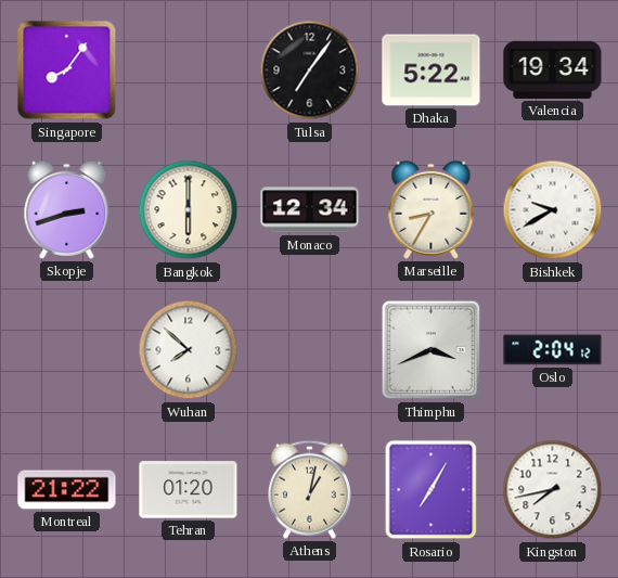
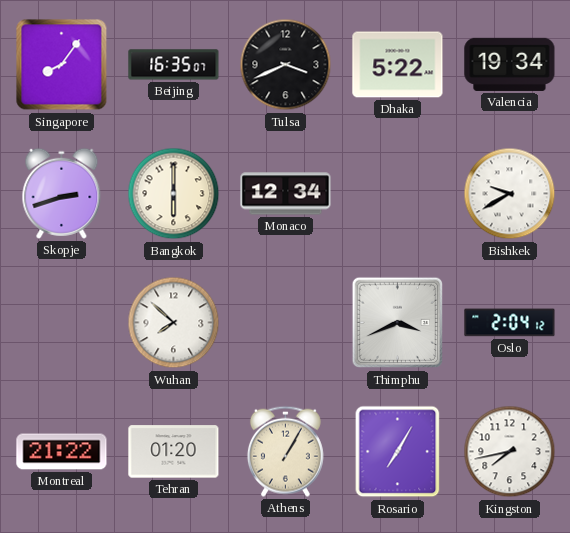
Beijing: none -> 16:35 (174, 65)
Tulsa: 7:06 -> 3:41 (286, 65)
Marseille: 8:35 -> none (432, 209)
Athens: 1:02 -> 1:05 (285, 451)
